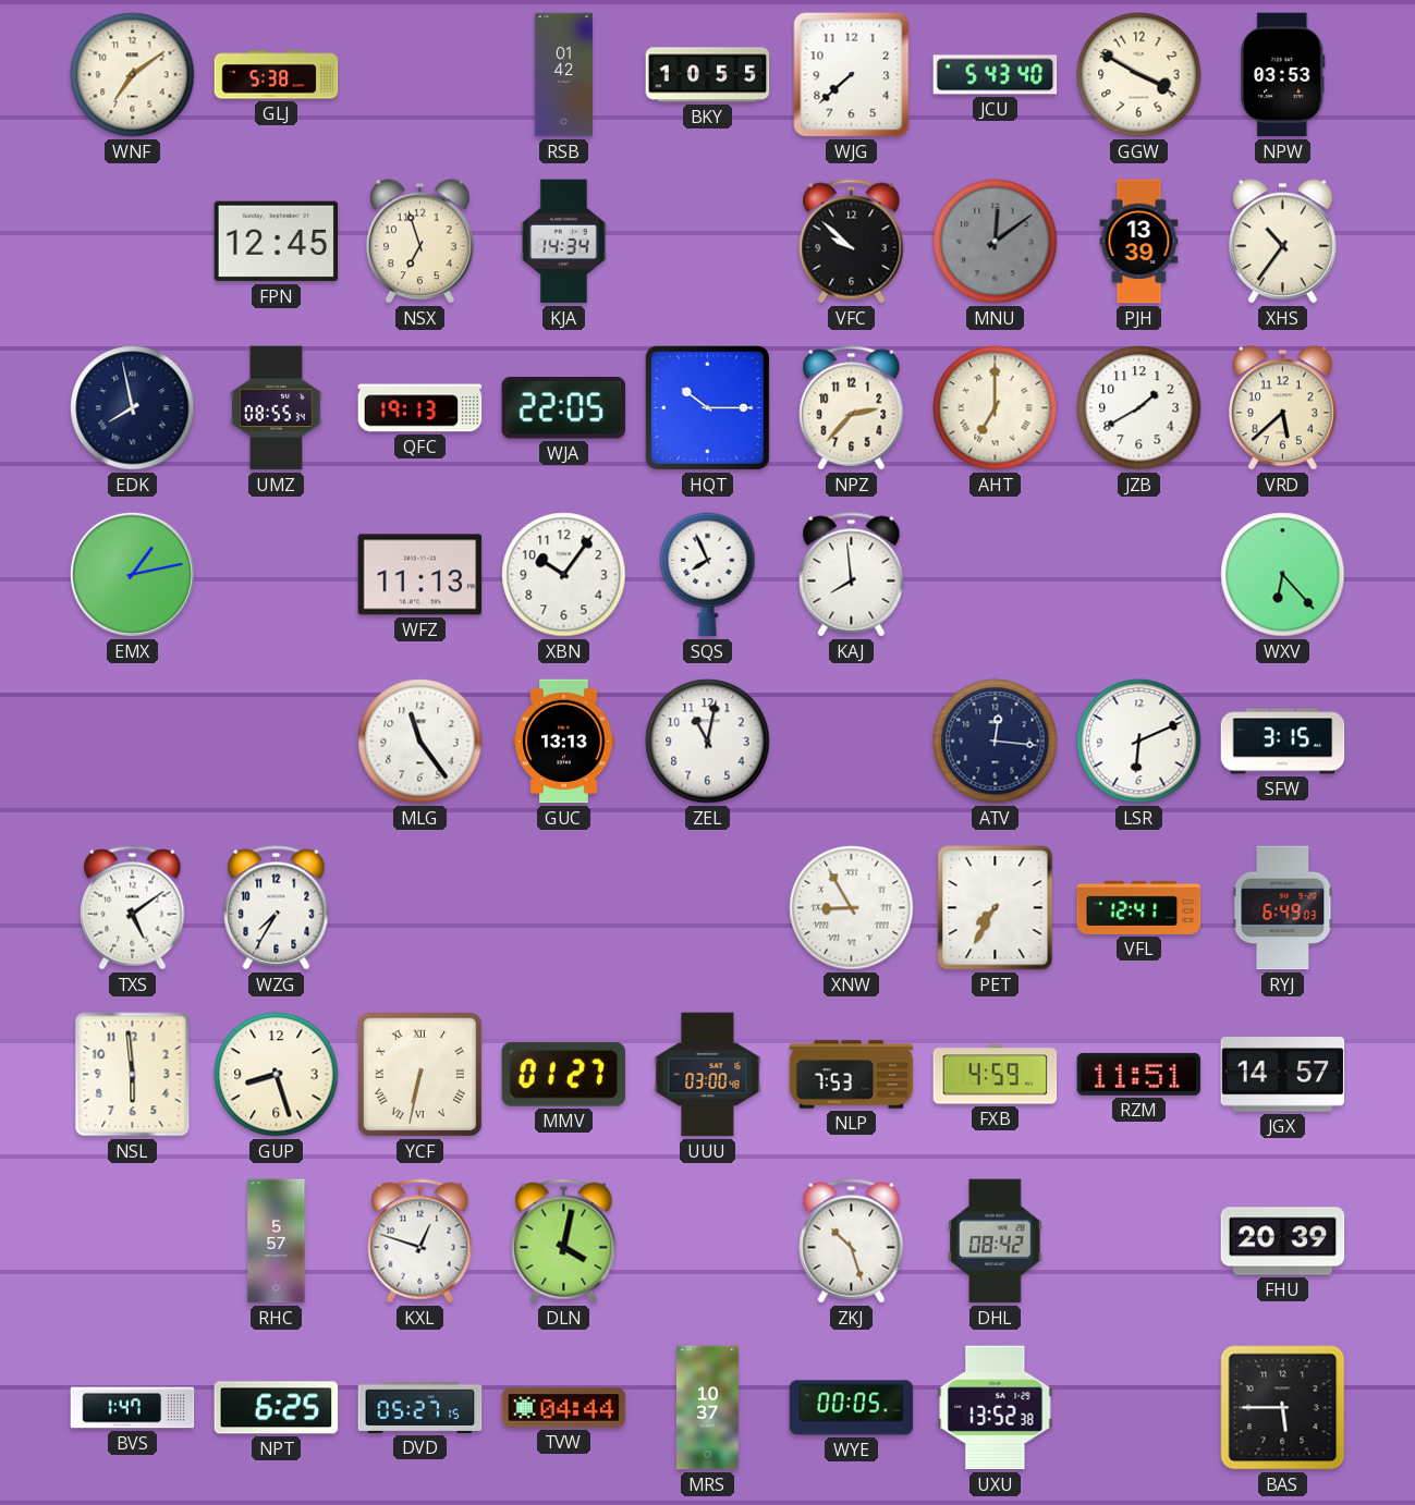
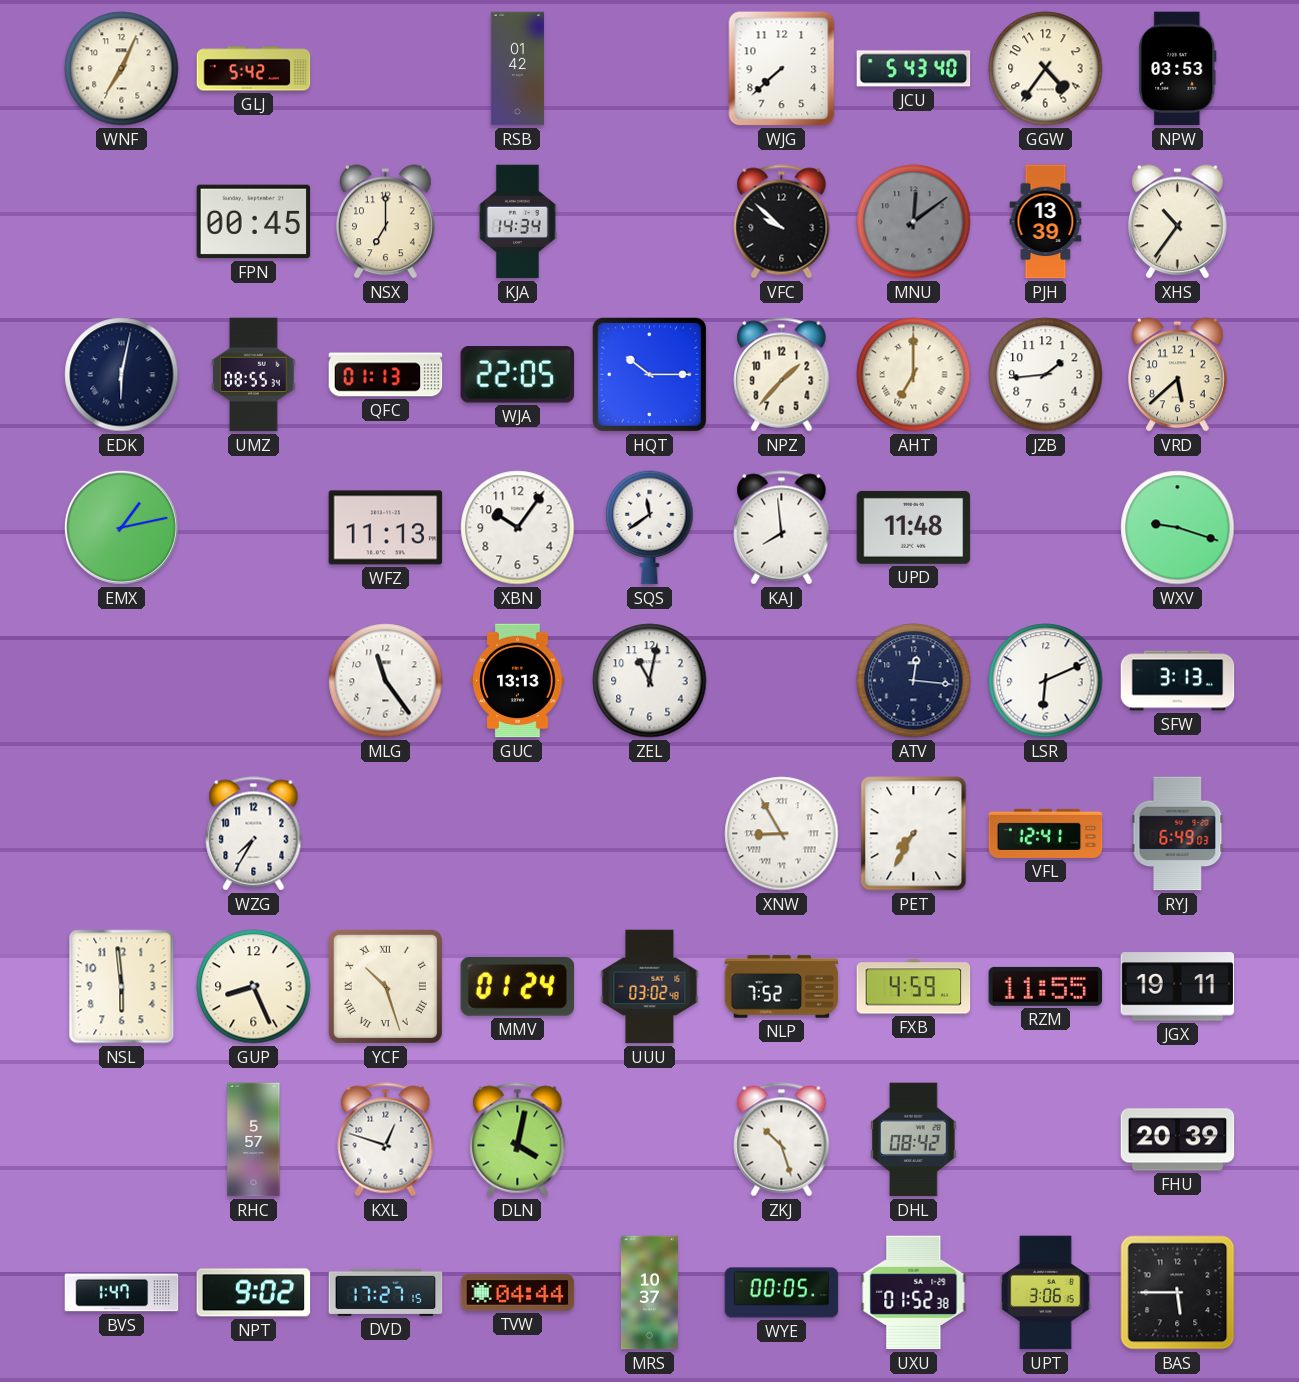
WNF: 7:09 -> 7:04 (122, 69)
GLJ: 5:38 -> 5:42 (254, 69)
BKY: 10:55 -> none (708, 75)
GGW: 3:50 -> 4:36 (1046, 69)
FPN: 12:45 -> 00:45 (254, 222)
NSX: 6:57 -> 7:00 (386, 222)
EDK: 7:58 -> 6:02 (122, 375)
QFC: 19:13 -> 01:13 (386, 375)
NPZ: 2:37 -> 1:37 (782, 375)
JZB: 1:40 -> 1:44 (1046, 375)
SQS: 7:56 -> 11:39 (650, 528)
UPD: none -> 11:48 (914, 527)
WXV: 6:23 -> 9:18 (1178, 528)
SFW: 3:15 -> 3:13 (1178, 681)
TXS: 5:09 -> none (133, 908)
GUP: 8:27 -> 8:26 (254, 987)
YCF: 6:32 -> 10:27 (385, 986)
MMV: 01:27 -> 01:24 (518, 987)
UUU: 03:00 -> 03:02 (650, 987)
NLP: 7:53 -> 7:52 (782, 987)
RZM: 11:51 -> 11:55 (1046, 986)
JGX: 14:57 -> 19:11 (1178, 987)
NPT: 6:25 -> 9:02 (254, 1293)
DVD: 05:27 -> 17:27 (386, 1292)
UXU: 13:52 -> 01:52 (914, 1293)
UPT: none -> 3:06 (1046, 1293)
